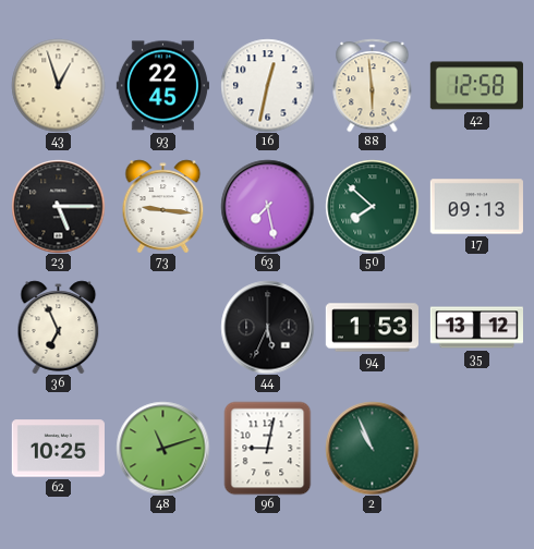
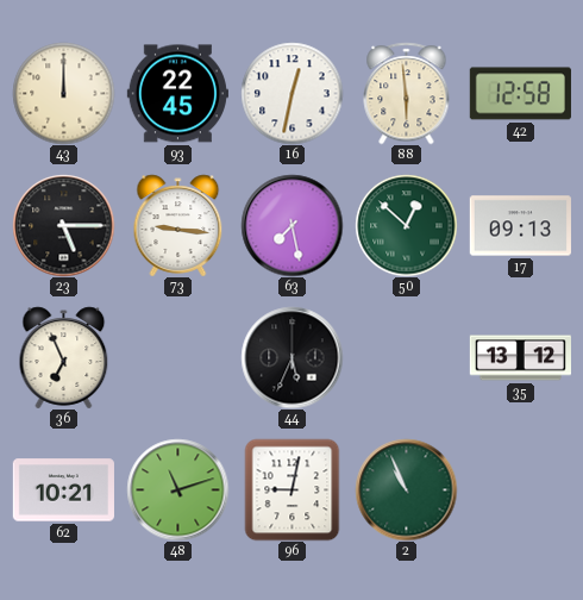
43: 12:57 -> 12:00 (63, 93)
50: 7:52 -> 12:52 (406, 225)
94: 1:53 -> none (372, 328)
62: 10:25 -> 10:21 (63, 490)
